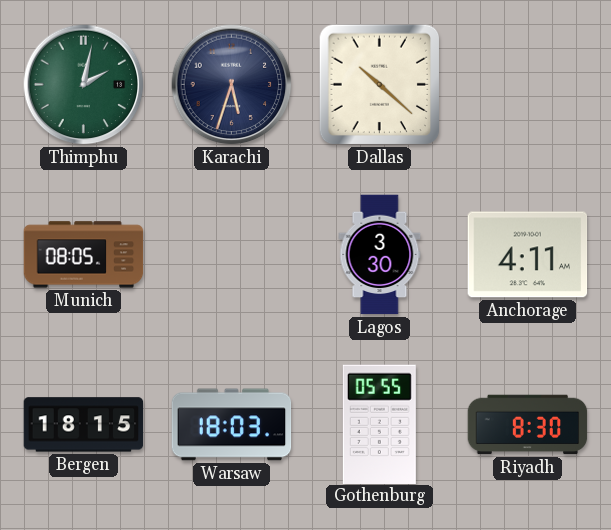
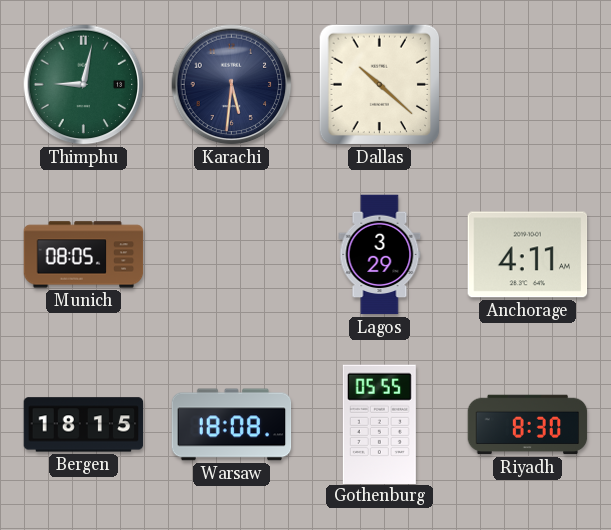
Thimphu: 2:02 -> 9:02 (84, 85)
Karachi: 5:33 -> 5:31 (232, 85)
Lagos: 3:30 -> 3:29 (380, 255)
Warsaw: 18:03 -> 18:08 (232, 425)
